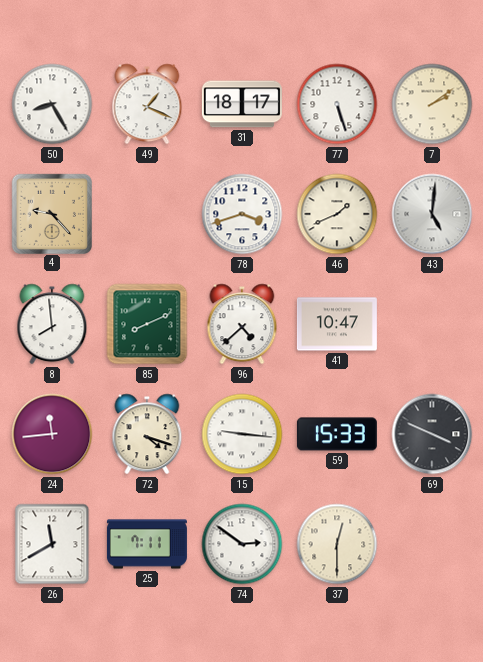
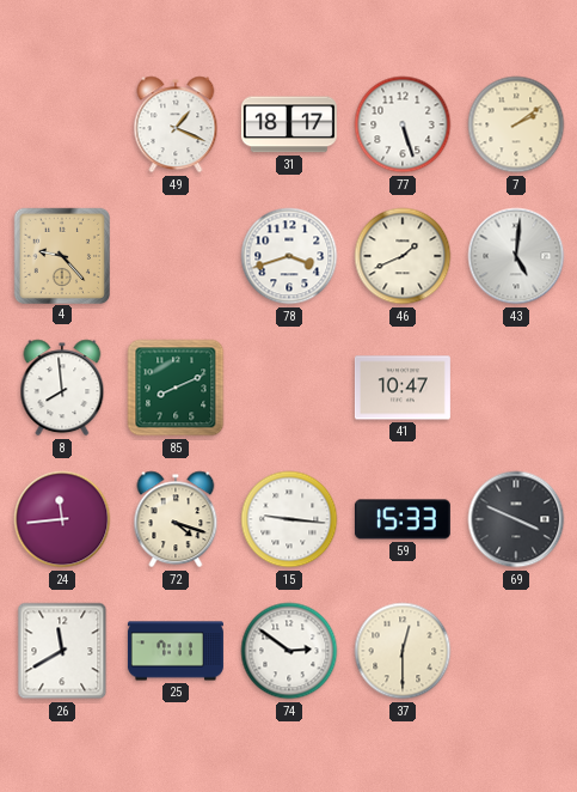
50: 8:25 -> none (52, 104)
96: 4:38 -> none (242, 324)
